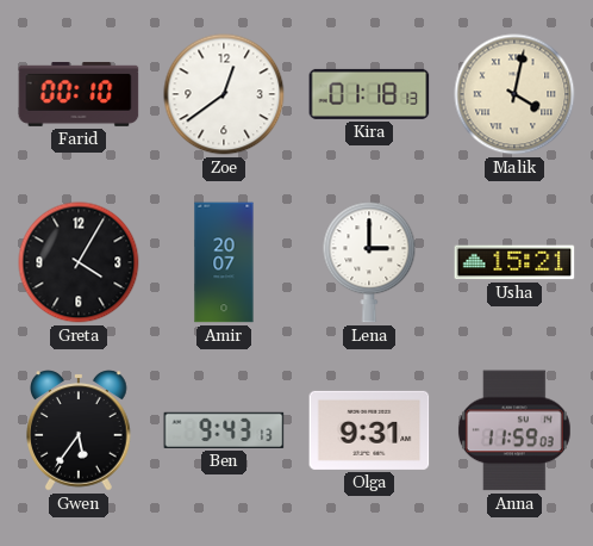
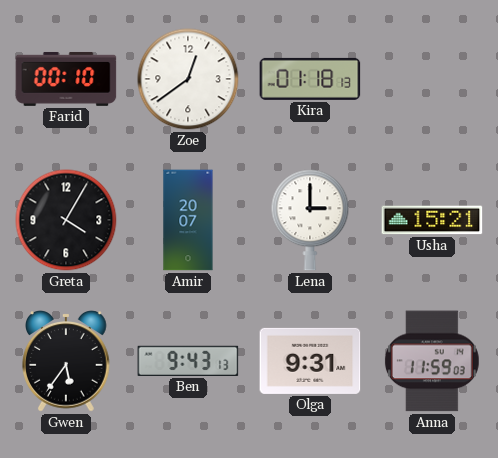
Malik: 4:02 -> none (514, 94)
